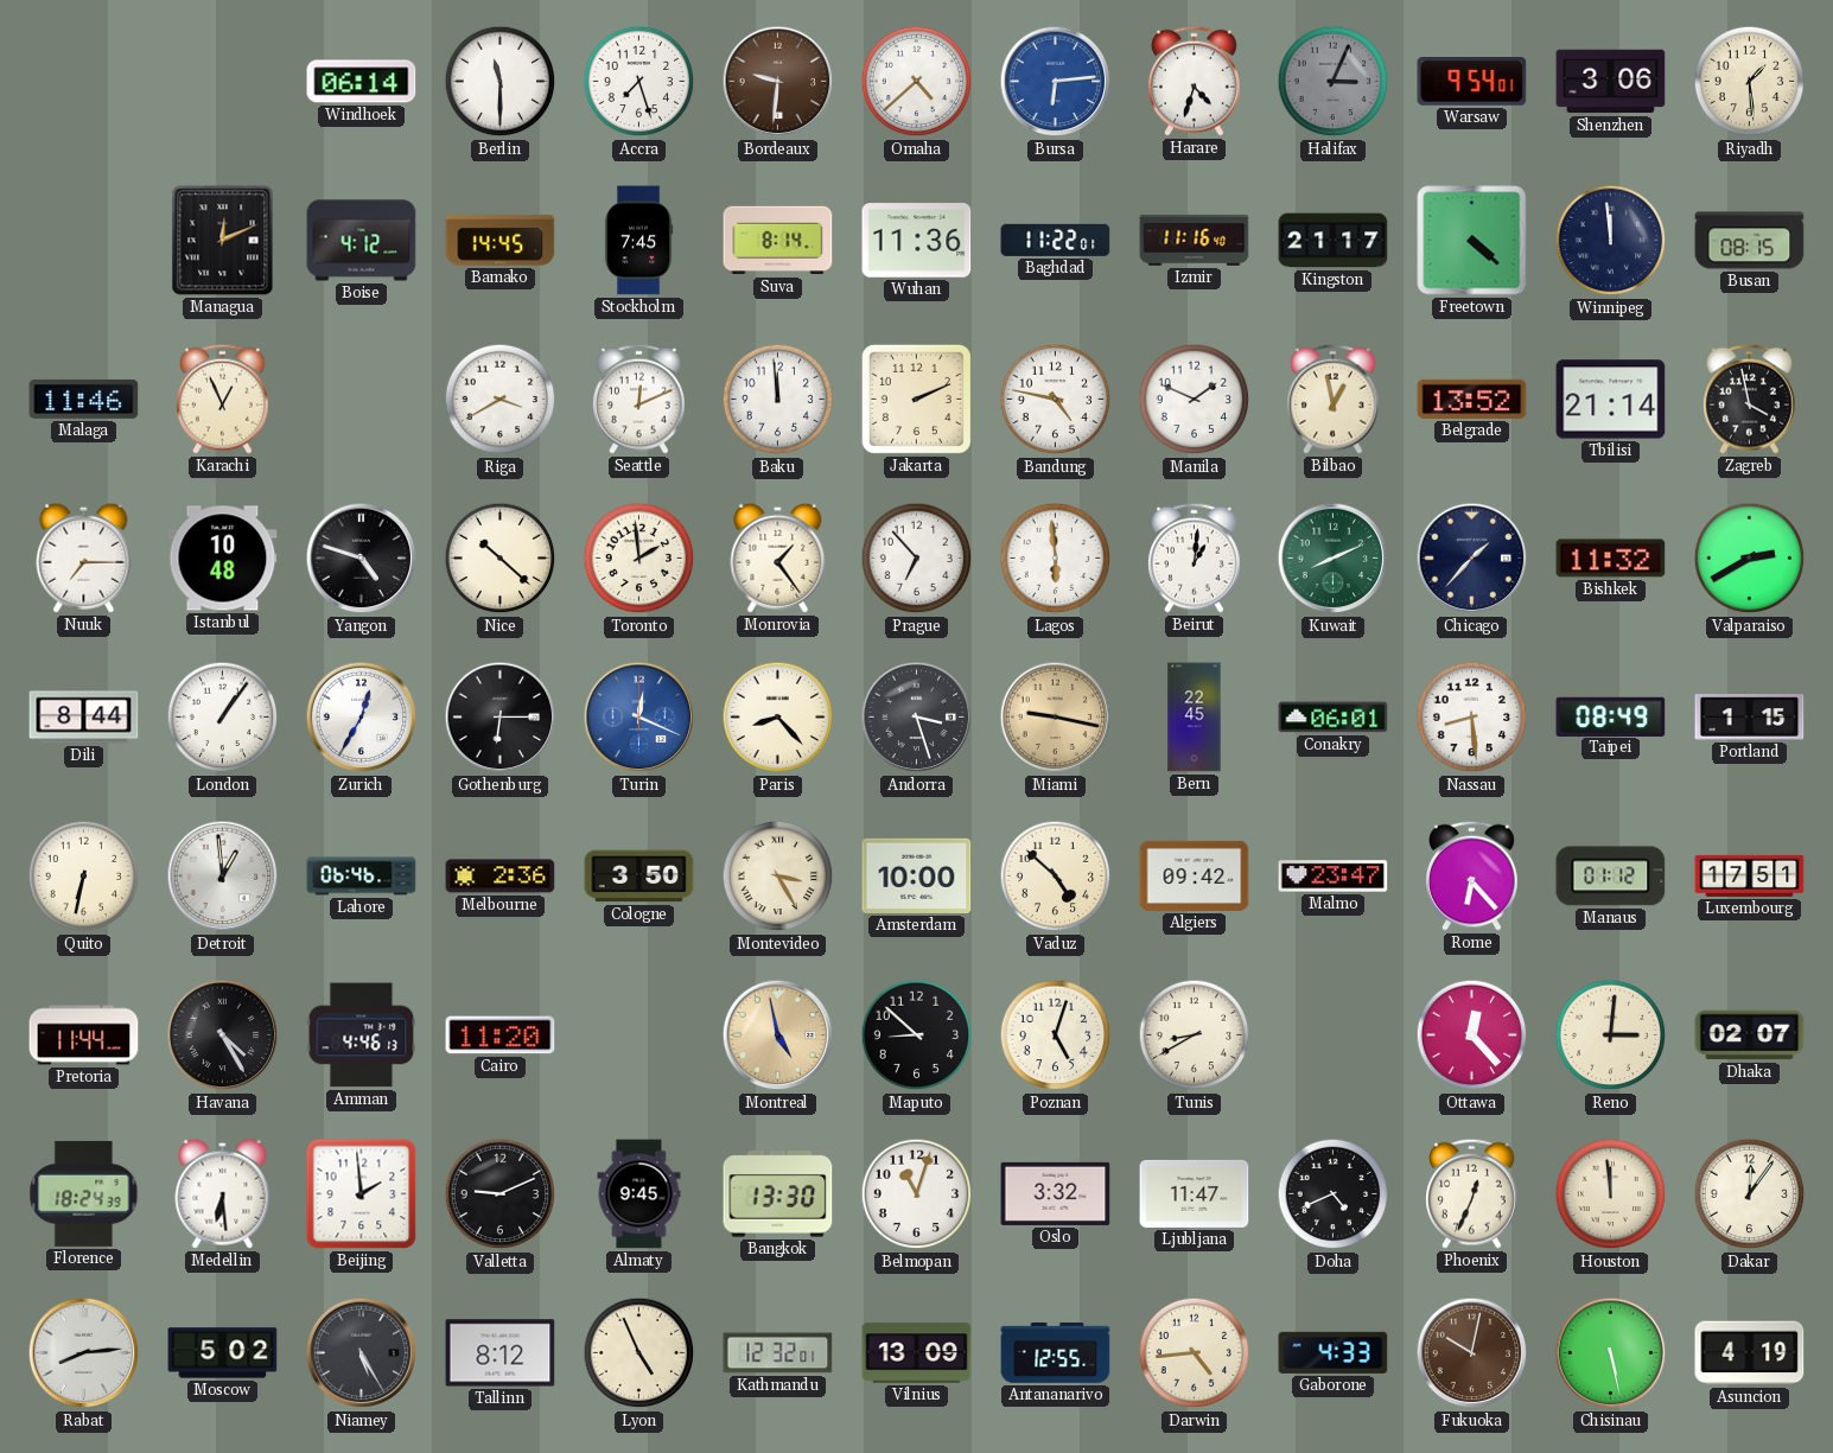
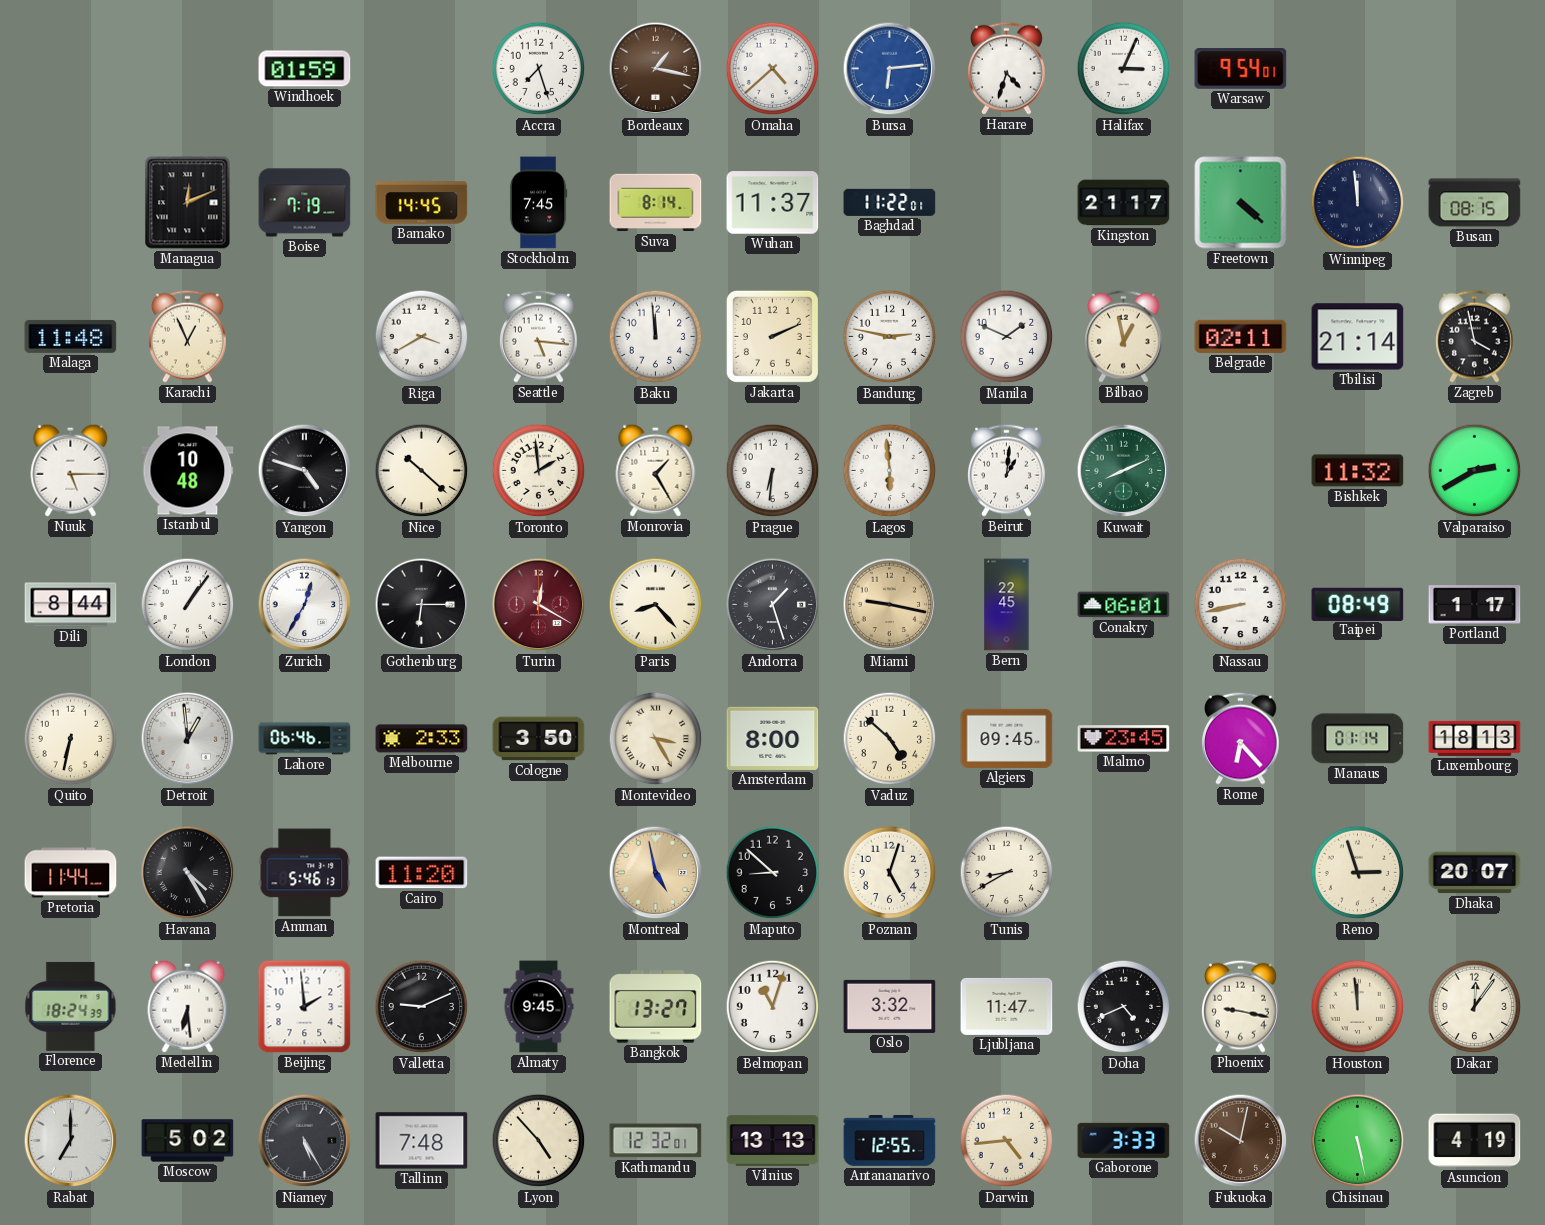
Windhoek: 06:14 -> 01:59 (305, 69)
Berlin: 11:30 -> none (501, 82)
Bordeaux: 9:31 -> 1:17 (656, 69)
Halifax dial: grey -> white (1124, 69)
Shenzhen: 3:06 -> none (1611, 82)
Riyadh: 1:29 -> none (1750, 82)
Boise: 4:12 -> 7:19 (305, 203)
Wuhan: 11:36 -> 11:37 (773, 203)
Izmir: 11:16 -> none (1195, 241)
Malaga: 11:46 -> 11:48 (71, 336)
Seattle: 12:11 -> 5:16 (539, 336)
Bandung: 4:47 -> 2:47 (890, 337)
Belgrade: 13:52 -> 02:11 (1241, 336)
Nuuk: 7:15 -> 5:15 (71, 470)
Monrovia: 1:24 -> 1:25 (656, 470)
Prague: 6:53 -> 6:31 (773, 471)
Chicago: 1:37 -> none (1472, 559)
Turin: 12:19 -> 12:20 (539, 605)
Turin dial: blue -> burgundy (539, 605)
Andorra: 3:27 -> 1:27 (773, 605)
Nassau: 8:29 -> 8:43 (1241, 605)
Portland: 1:15 -> 1:17 (1475, 605)
Melbourne: 2:36 -> 2:33 (422, 739)
Amsterdam: 10:00 -> 8:00 (773, 738)
Algiers: 09:42 -> 09:45 (1007, 738)
Malmo: 23:47 -> 23:45 (1124, 739)
Manaus: 01:12 -> 01:14 (1358, 739)
Luxembourg: 17:51 -> 18:13 (1475, 738)
Amman: 4:46 -> 5:46 (305, 873)
Ottawa: 12:23 -> none (1472, 1035)
Reno: 3:01 -> 2:57 (1358, 873)
Dhaka: 02:07 -> 20:07 (1475, 873)
Bangkok: 13:30 -> 13:27 (656, 1007)
Phoenix: 12:34 -> 9:17 (1241, 1006)
Rabat: 8:14 -> 7:00 (71, 1141)
Tallinn: 8:12 -> 7:48 (422, 1141)
Lyon: 4:56 -> 4:53 (539, 1141)
Vilnius: 13:09 -> 13:13 (773, 1141)
Gaborone: 4:33 -> 3:33 (1124, 1140)
